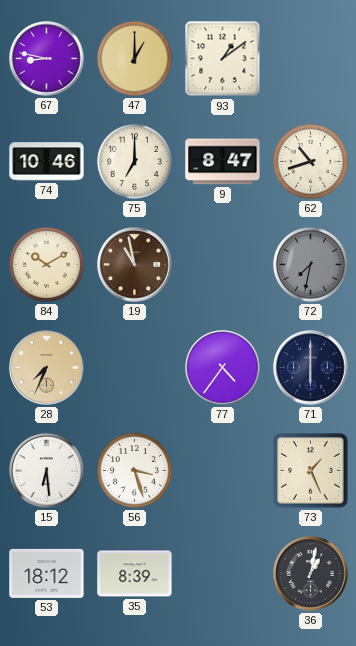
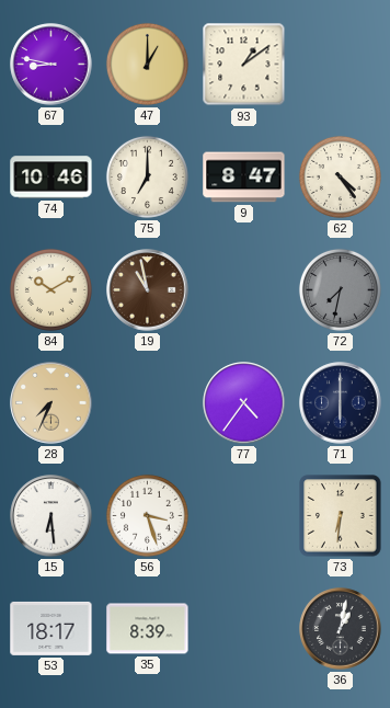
62: 10:42 -> 4:24 (340, 176)
73: 1:26 -> 6:31 (341, 516)
53: 18:12 -> 18:17 (51, 628)
